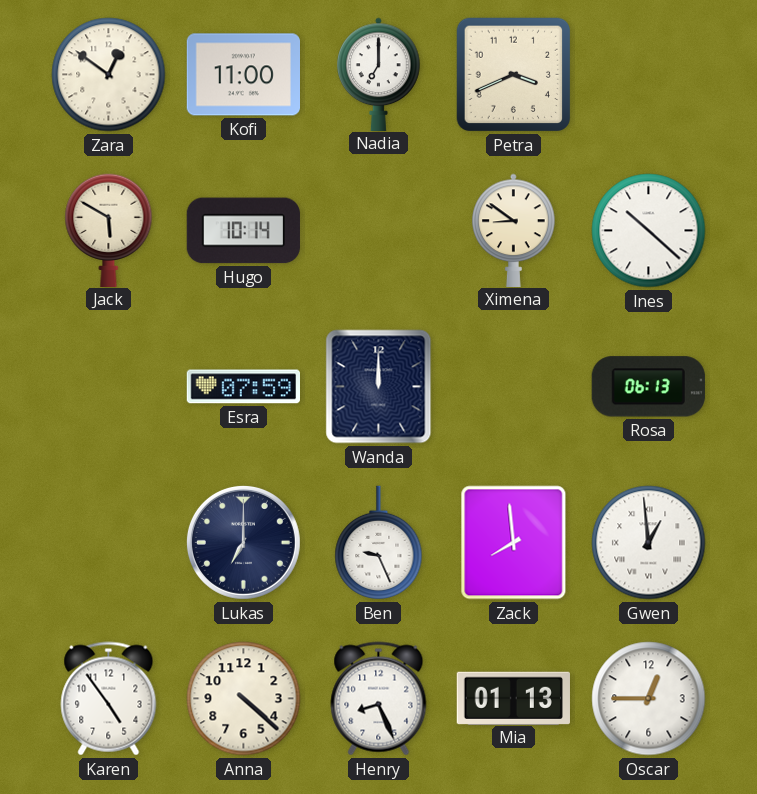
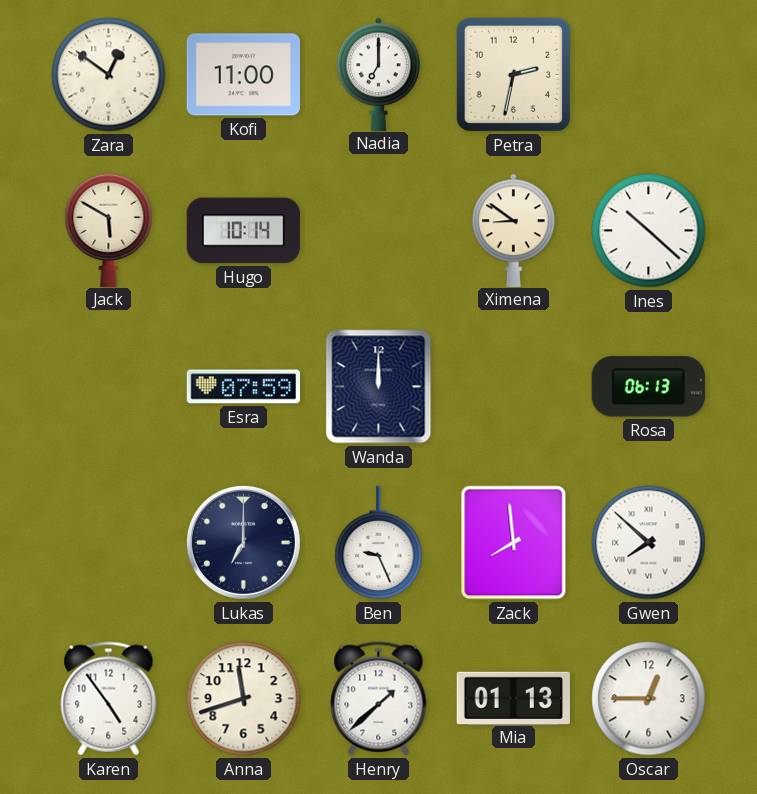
Petra: 3:41 -> 2:32 (514, 75)
Gwen: 12:59 -> 7:52 (649, 543)
Anna: 4:22 -> 11:42 (244, 699)
Henry: 8:26 -> 1:38 (379, 699)
